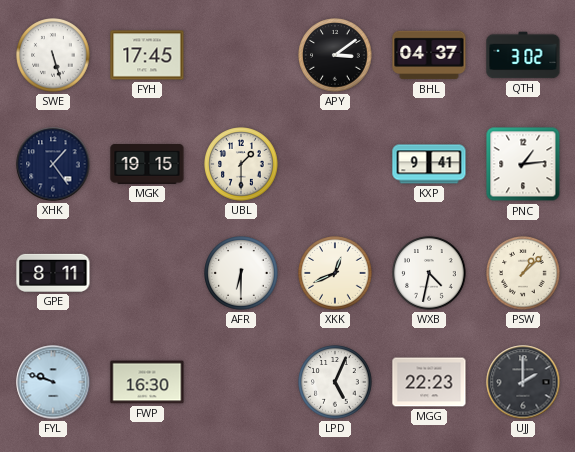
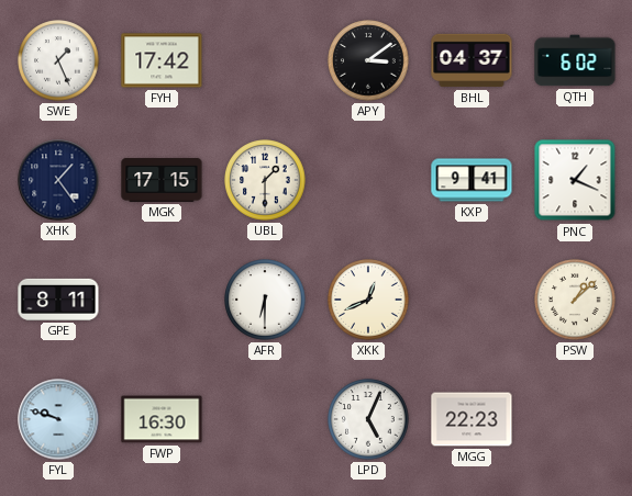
SWE: 5:27 -> 1:26 (58, 60)
FYH: 17:45 -> 17:42 (162, 60)
QTH: 3:02 -> 6:02 (575, 60)
MGK: 19:15 -> 17:15 (162, 181)
PNC: 1:14 -> 1:19 (575, 180)
WXB: 4:32 -> none (429, 273)
UJJ: 2:00 -> none (523, 382)
